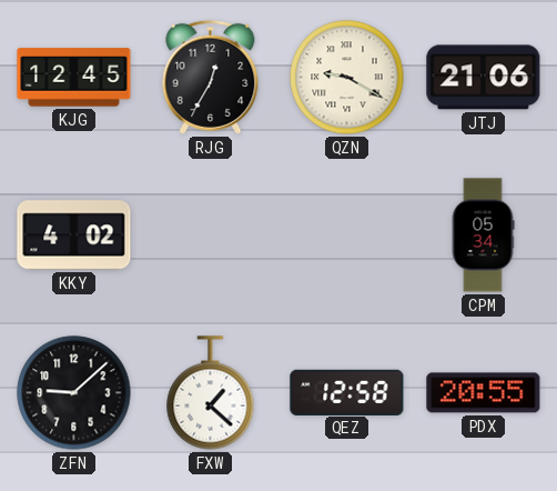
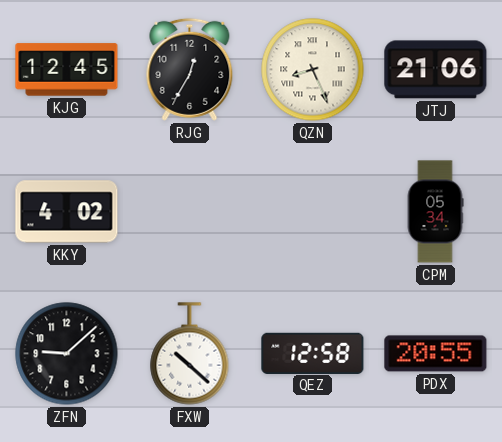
QZN: 9:20 -> 8:26 (313, 70)
FXW: 1:22 -> 10:22 (190, 354)
